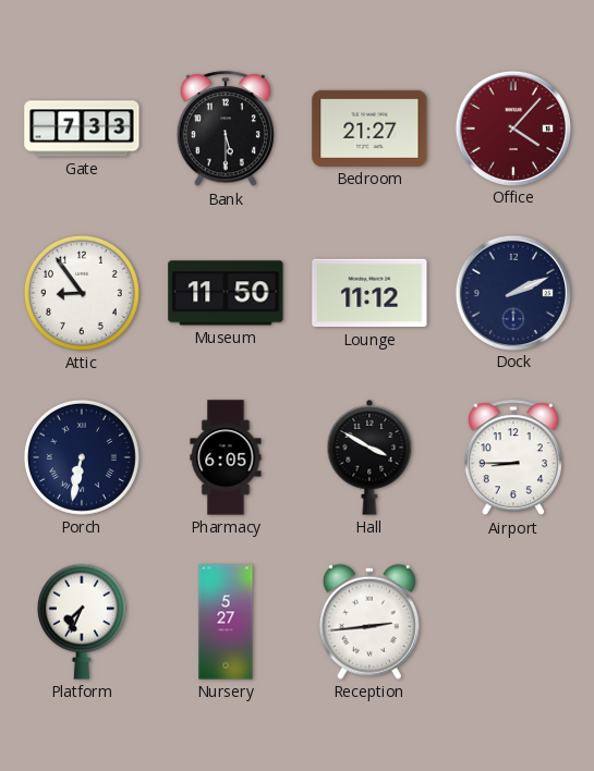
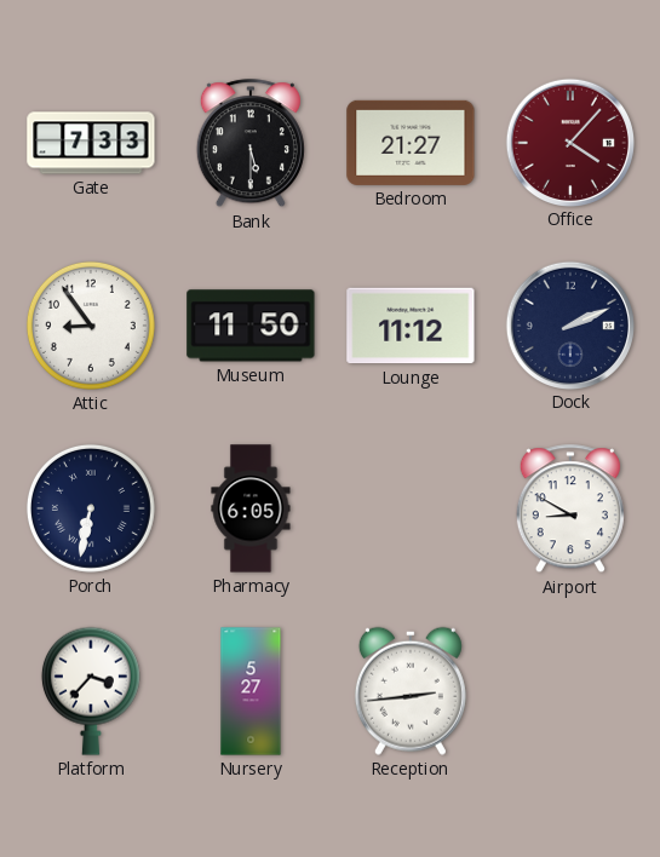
Hall: 3:50 -> none (369, 457)
Airport: 8:45 -> 8:50 (570, 510)
Platform: 7:34 -> 3:37 (91, 691)
